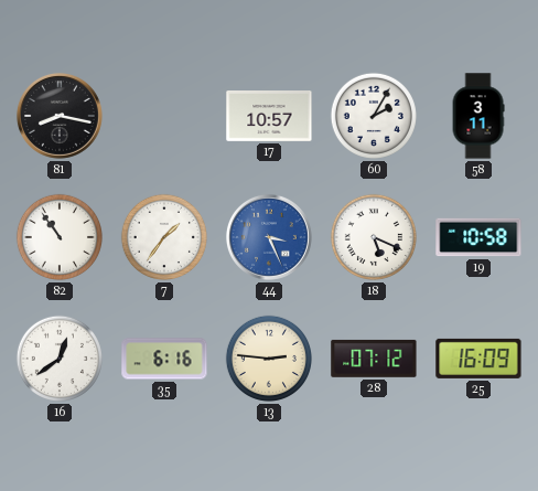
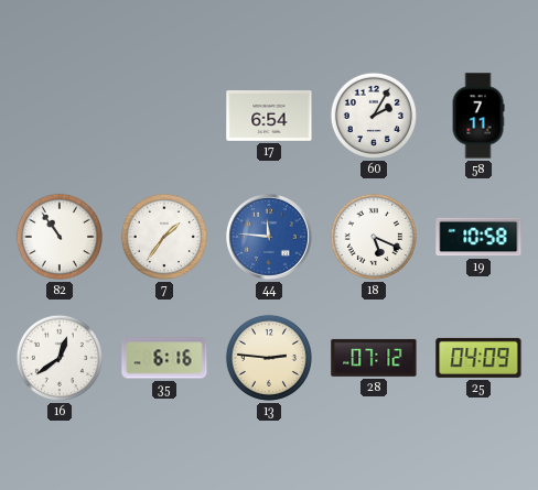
81: 8:17 -> none (60, 116)
17: 10:57 -> 6:54 (269, 117)
58: 3:11 -> 7:11 (478, 116)
44: 3:26 -> 11:46 (269, 237)
25: 16:09 -> 04:09 (478, 358)
